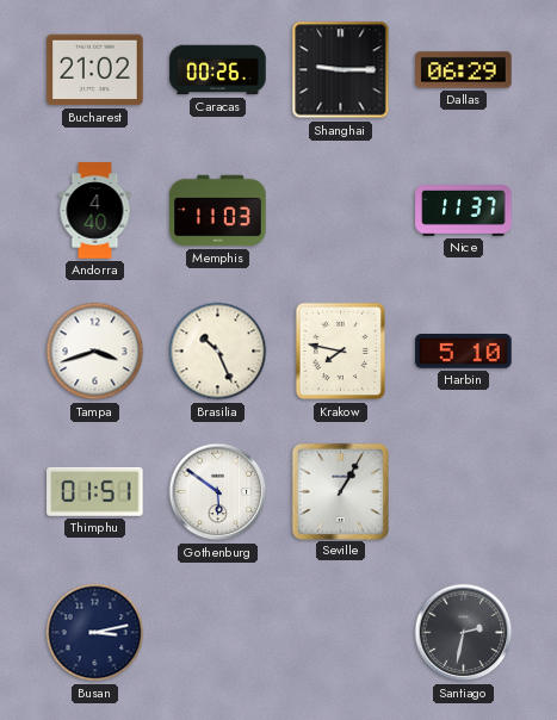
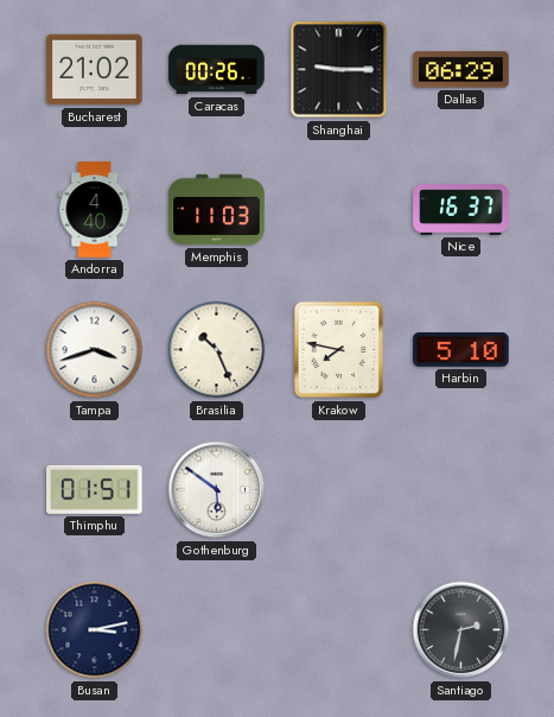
Nice: 11:37 -> 16:37 (461, 210)
Seville: 1:05 -> none (340, 491)
